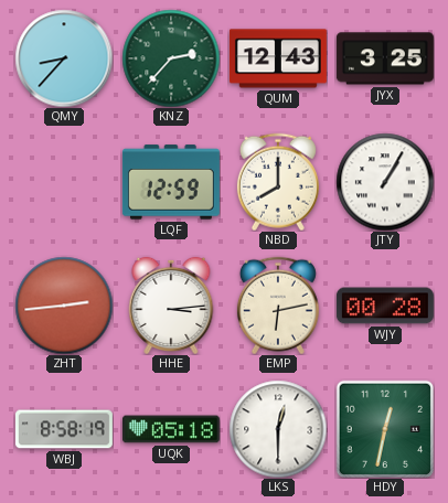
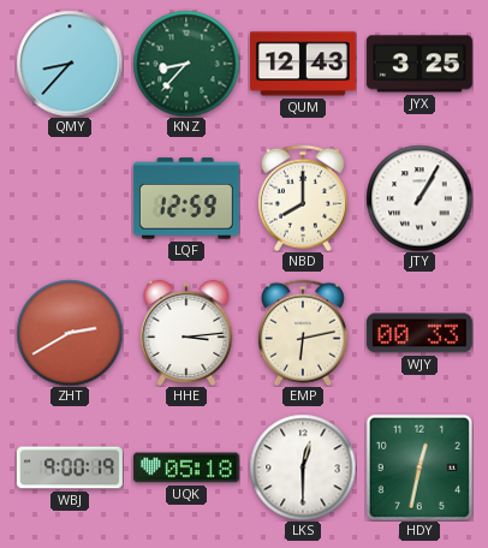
KNZ: 2:37 -> 8:37 (186, 64)
ZHT: 2:44 -> 2:40 (70, 333)
WJY: 00:28 -> 00:33 (419, 333)
WBJ: 8:58 -> 9:00 (70, 467)
